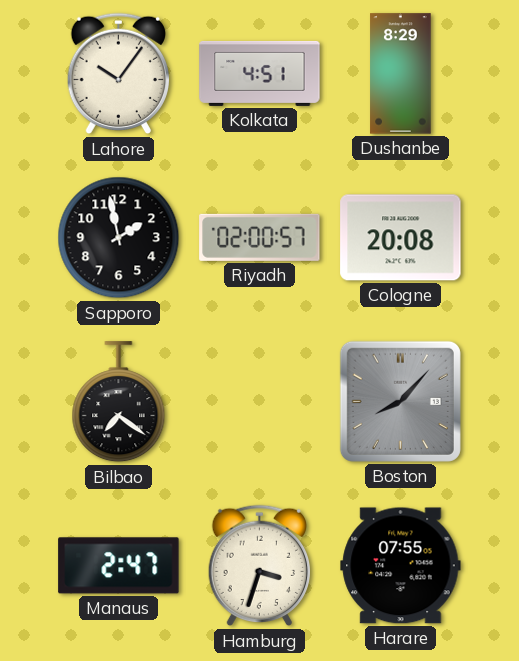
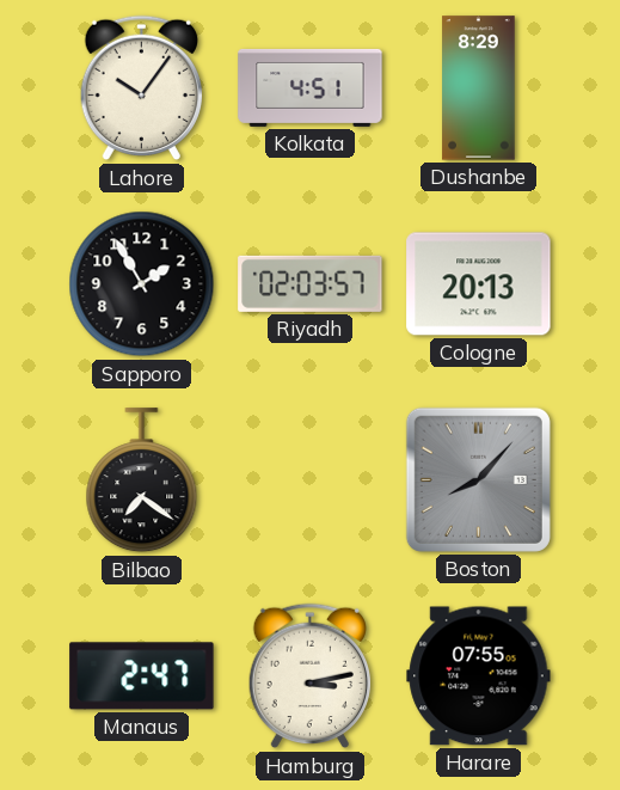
Sapporo: 1:58 -> 1:55 (142, 284)
Riyadh: 02:00 -> 02:03 (311, 283)
Cologne: 20:08 -> 20:13 (479, 284)
Hamburg: 3:33 -> 3:13 (309, 676)
